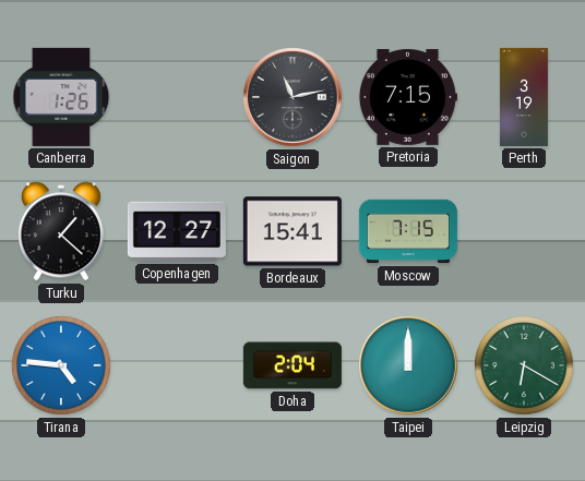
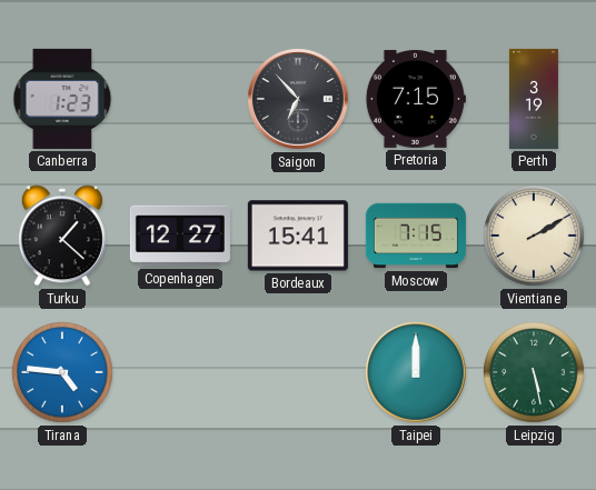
Canberra: 1:26 -> 1:23 (62, 99)
Saigon: 11:13 -> 6:53 (298, 99)
Vientiane: none -> 2:10 (534, 236)
Doha: 2:04 -> none (292, 365)
Leipzig: 6:20 -> 5:28 (534, 372)
